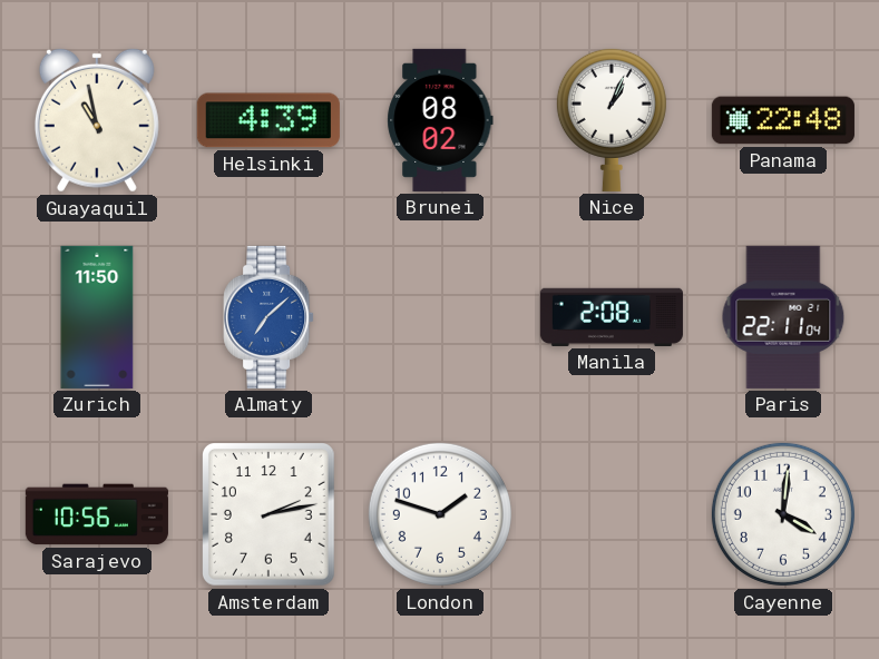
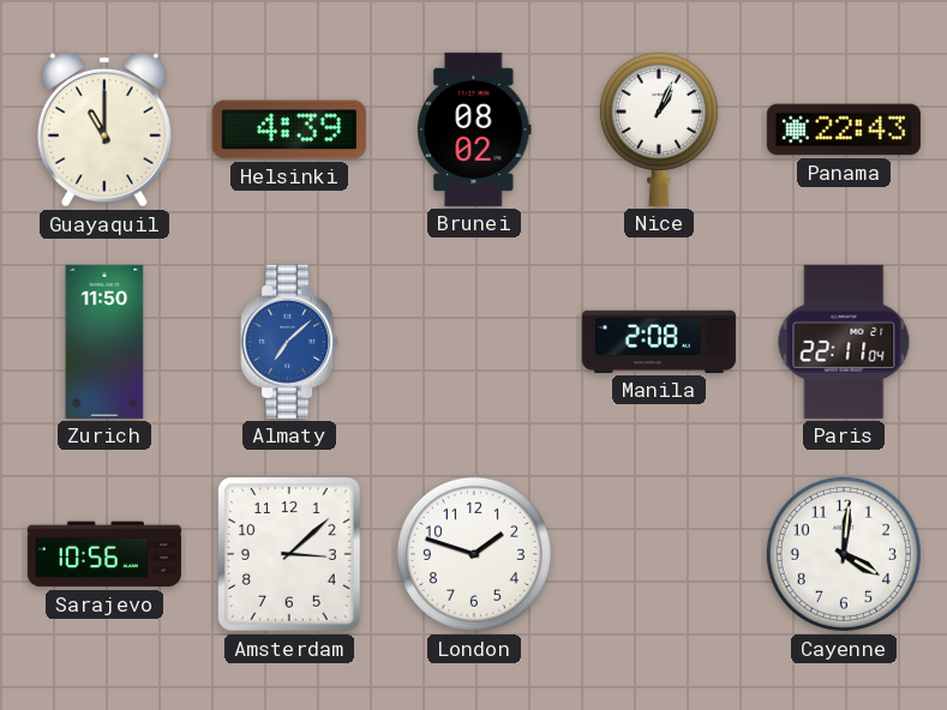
Guayaquil: 10:58 -> 11:00 (104, 130)
Panama: 22:48 -> 22:43 (844, 130)
Amsterdam: 2:13 -> 3:08 (289, 555)
